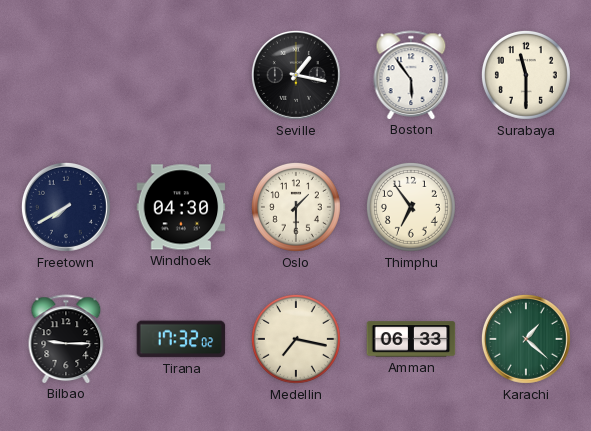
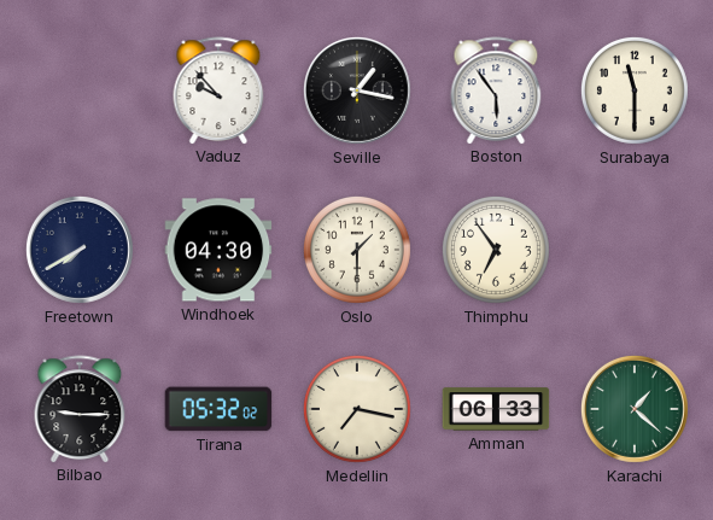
Vaduz: none -> 9:53 (218, 90)
Tirana: 17:32 -> 05:32 (218, 409)
